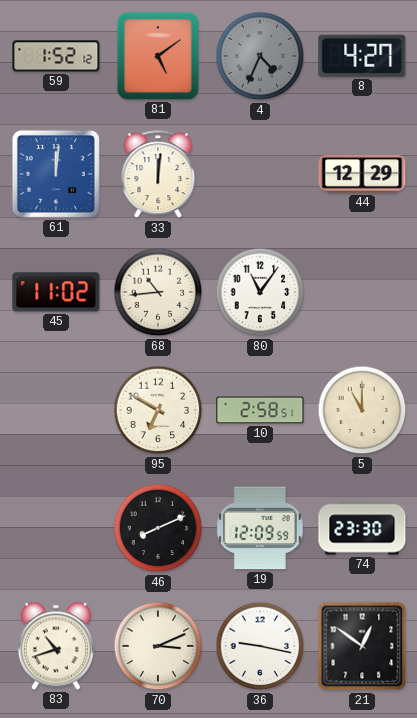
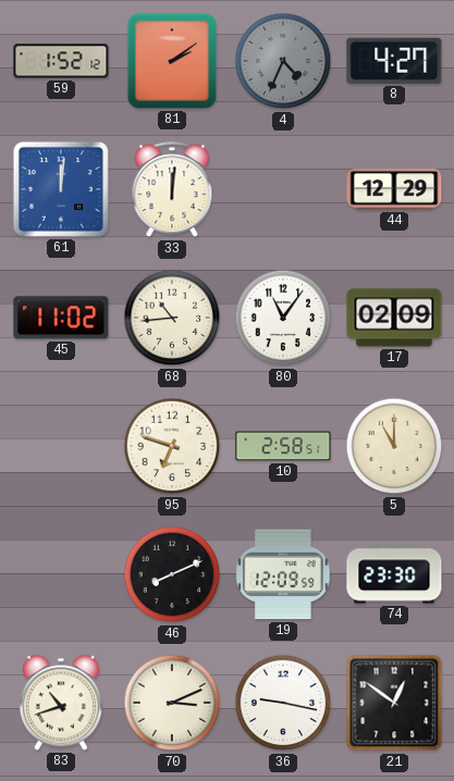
81: 5:09 -> 2:09 (172, 61)
17: none -> 02:09 (394, 318)
95: 6:50 -> 6:48 (172, 446)
